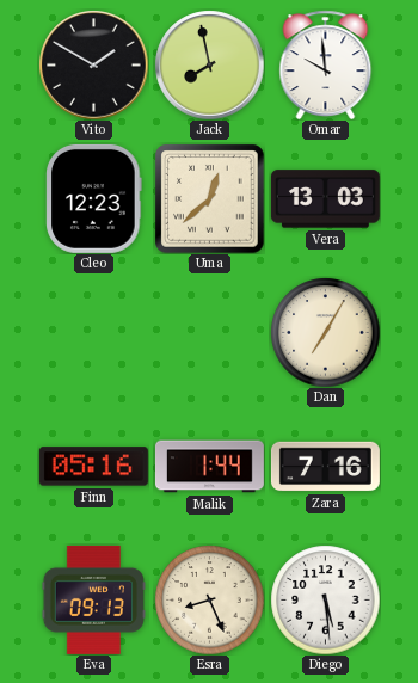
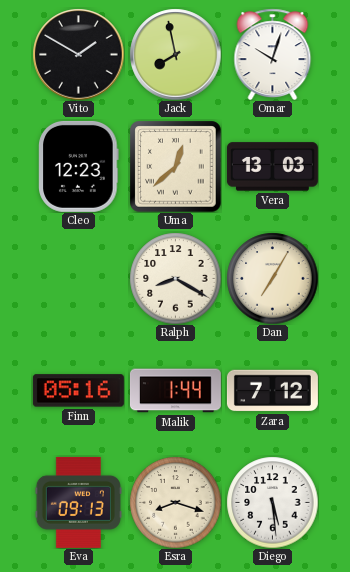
Omar: 9:59 -> 10:03 (273, 54)
Ralph: none -> 8:20 (175, 278)
Zara: 7:16 -> 7:12 (272, 391)
Esra: 8:26 -> 8:18 (175, 502)
